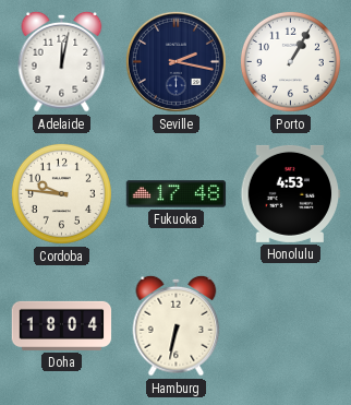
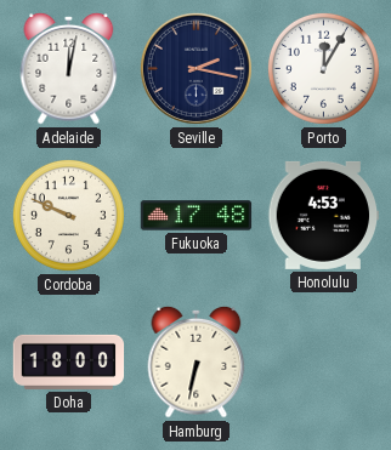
Porto: 1:05 -> 12:05 (323, 68)
Cordoba: 9:46 -> 9:49 (68, 215)
Doha: 18:04 -> 18:00 (69, 361)
